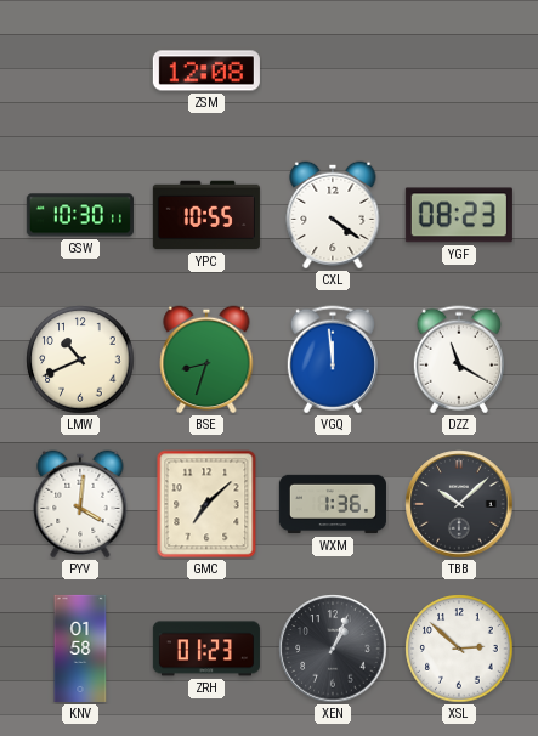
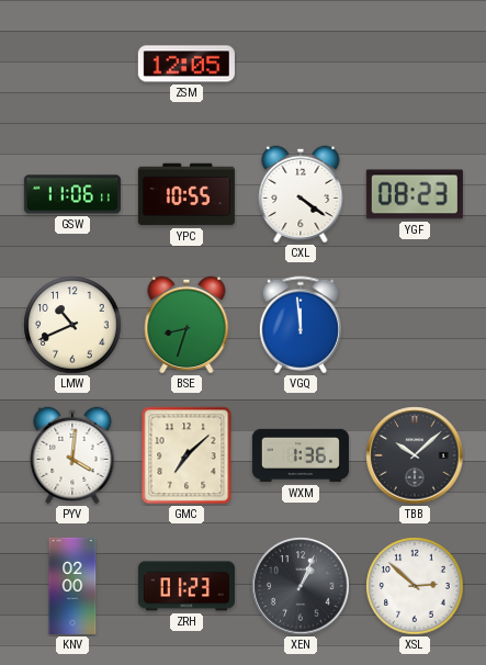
ZSM: 12:08 -> 12:05 (187, 64)
GSW: 10:30 -> 11:06 (72, 194)
DZZ: 11:20 -> none (459, 359)
KNV: 01:58 -> 02:00 (72, 586)
